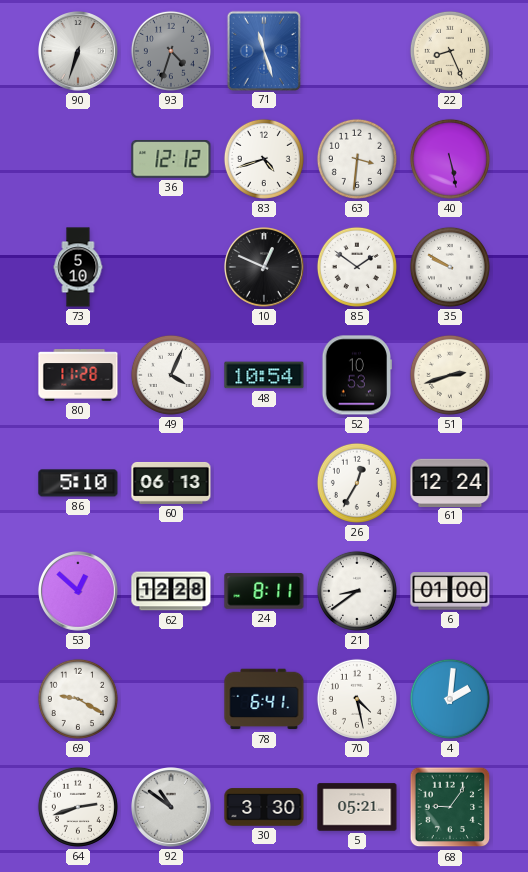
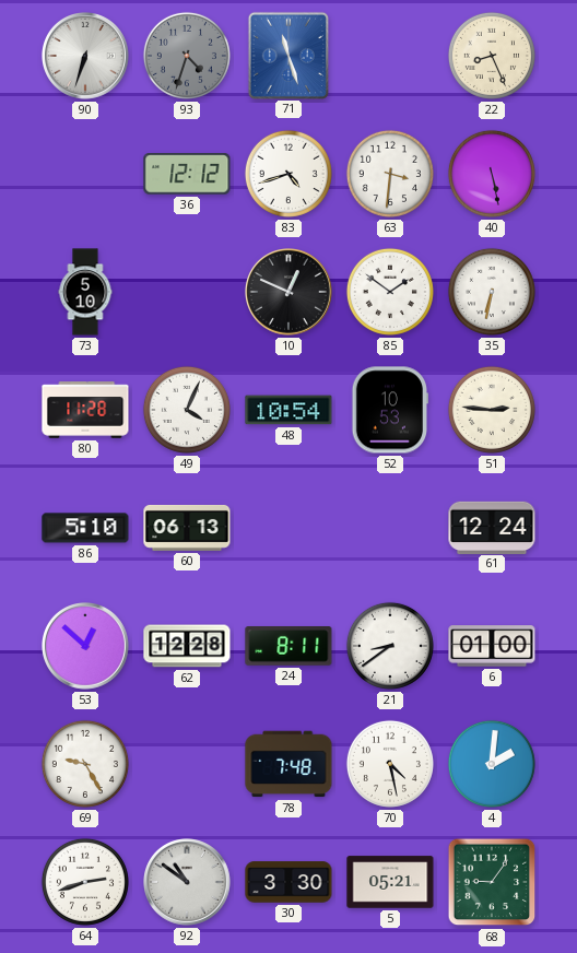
35: 9:50 -> 6:32 (492, 292)
51: 2:42 -> 2:46 (492, 410)
26: 12:35 -> none (357, 483)
69: 9:20 -> 9:25 (85, 764)
78: 6:41 -> 7:48 (288, 764)
